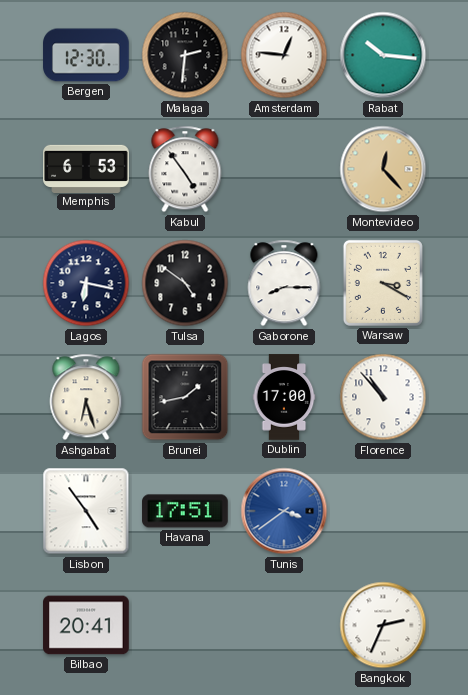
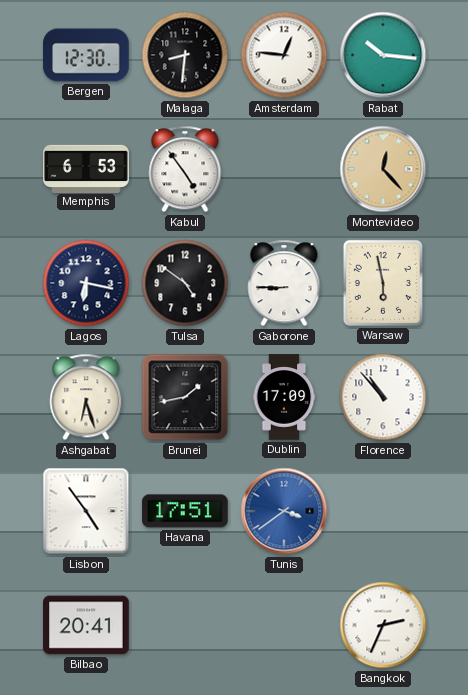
Malaga: 2:31 -> 8:31 (185, 55)
Gaborone: 8:15 -> 8:45 (284, 283)
Warsaw: 3:20 -> 5:58 (383, 283)
Dublin: 17:00 -> 17:09 (284, 397)
